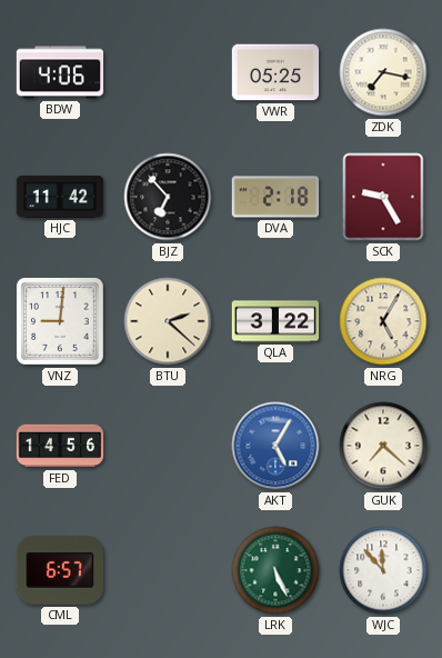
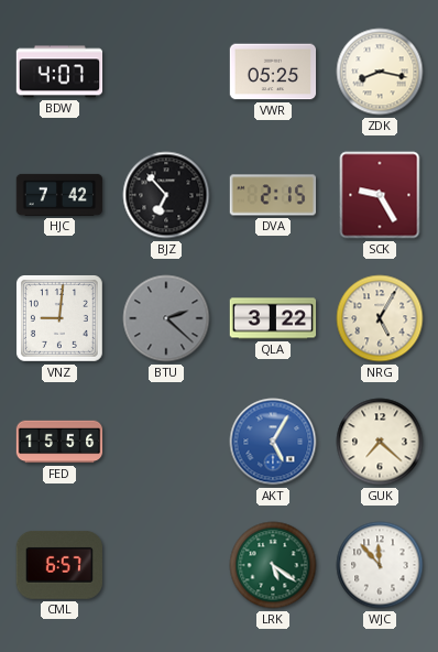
BDW: 4:06 -> 4:07 (59, 72)
ZDK: 7:17 -> 8:17 (380, 72)
HJC: 11:42 -> 7:42 (59, 195)
DVA: 2:18 -> 2:15 (273, 195)
BTU dial: cream -> grey (166, 318)
FED: 14:56 -> 15:56 (59, 442)
LRK: 5:26 -> 5:21 (273, 565)
